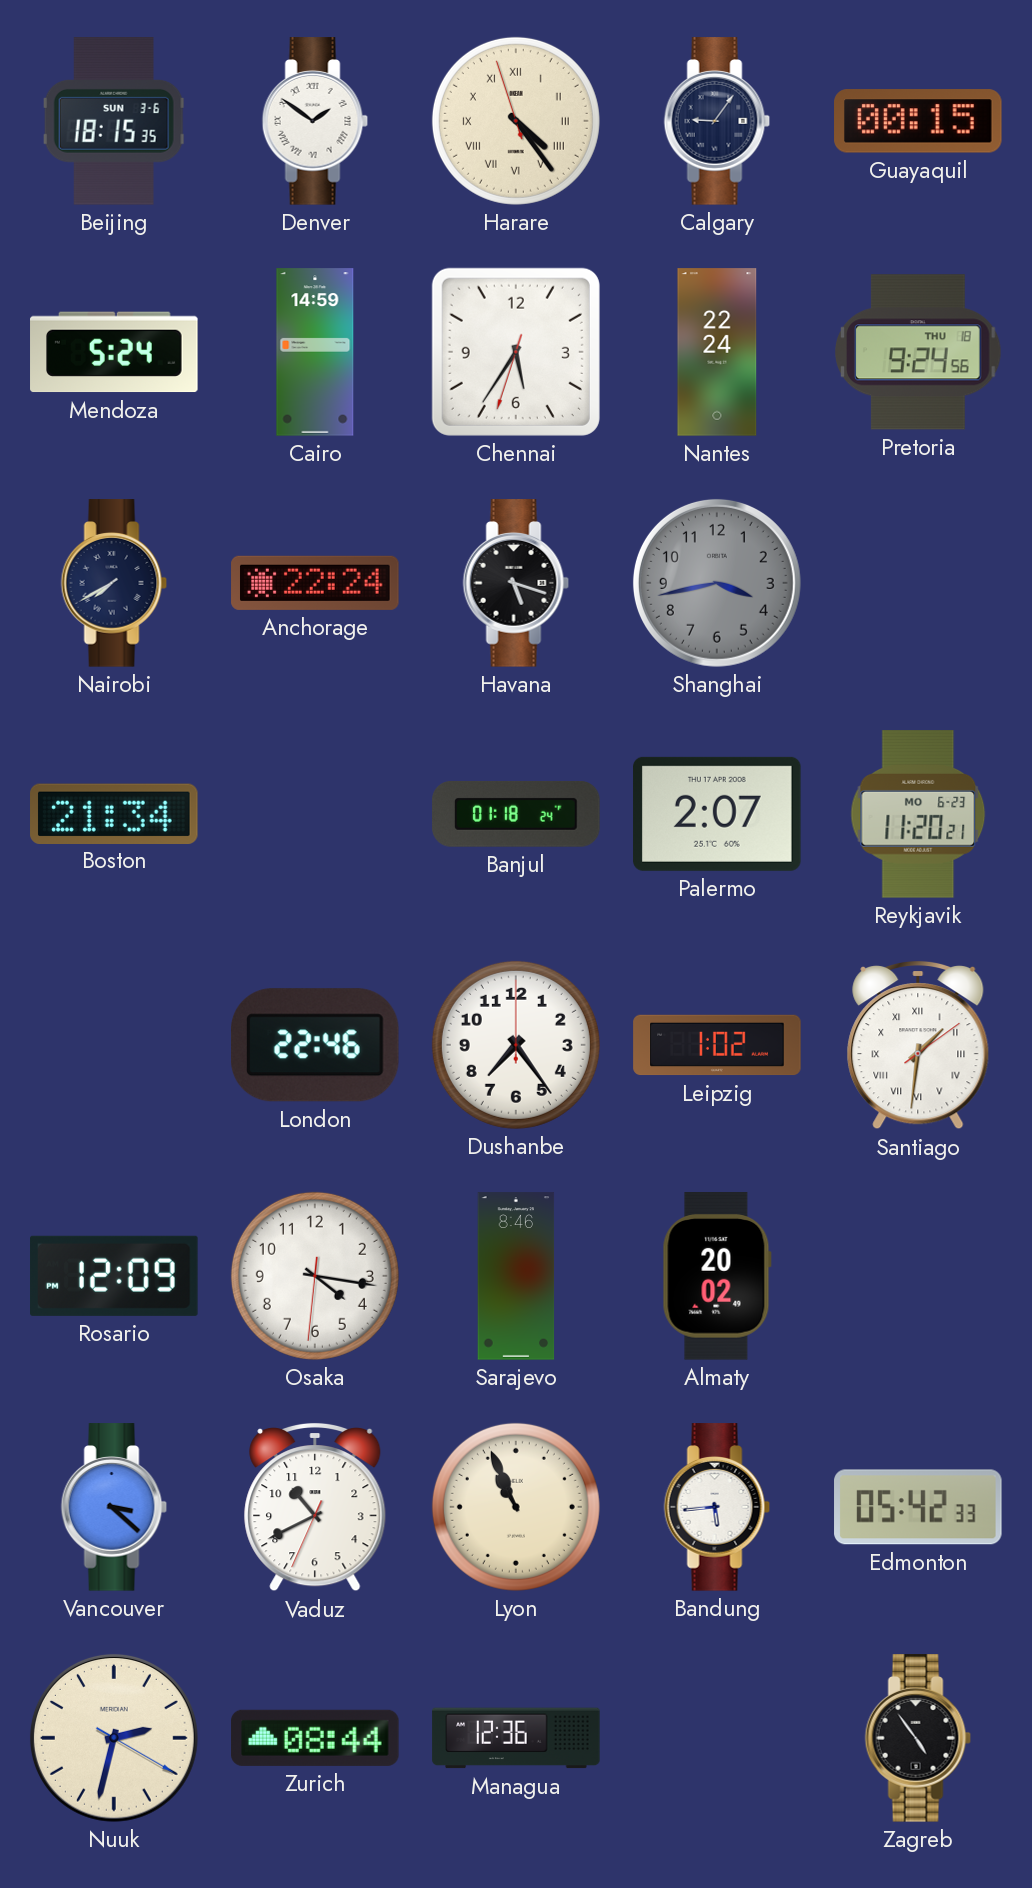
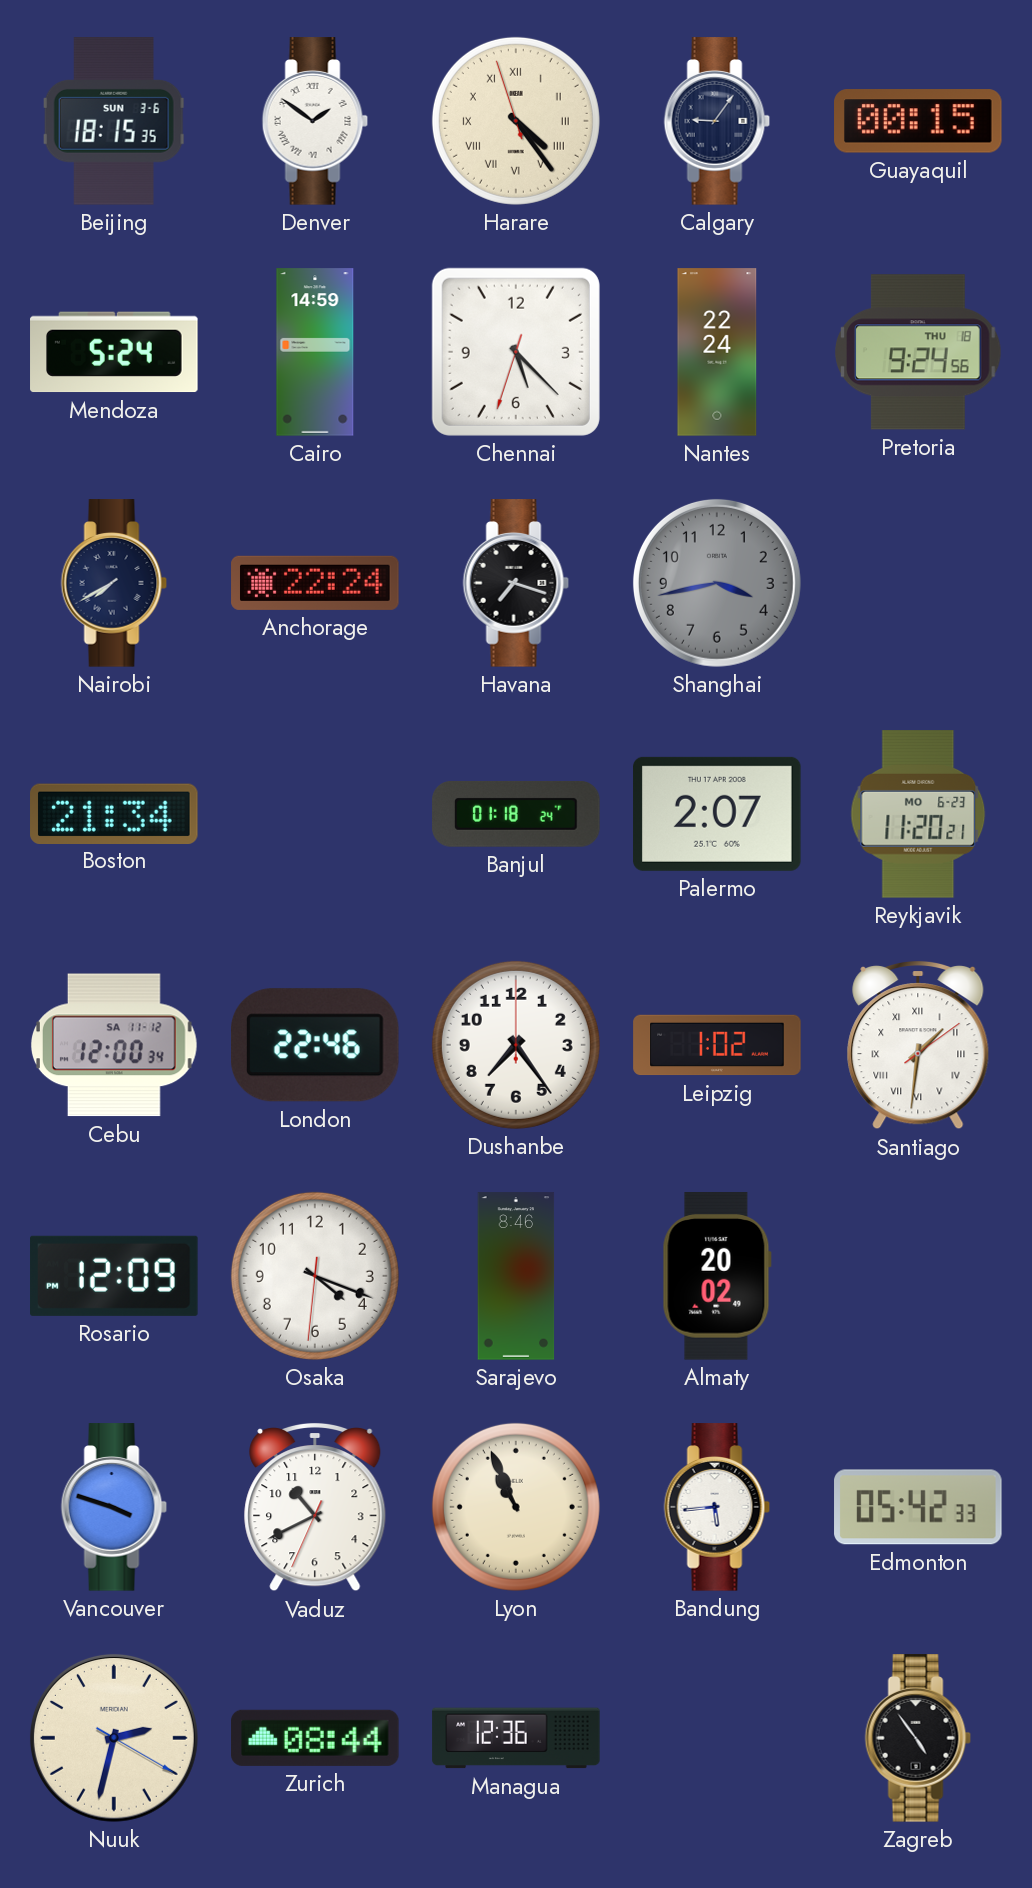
Chennai: 5:35 -> 5:22 (516, 352)
Havana: 5:18 -> 7:18 (516, 583)
Cebu: none -> 12:00 (114, 1045)
Osaka: 4:16 -> 4:18 (315, 1276)
Vancouver: 3:22 -> 3:48 (114, 1507)
